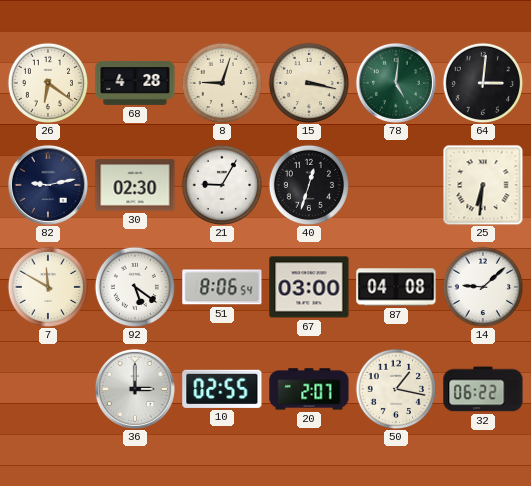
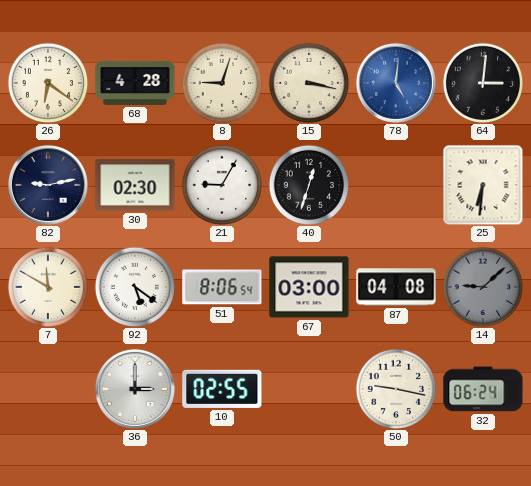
78 dial: green -> blue (396, 83)
14 dial: white -> grey (482, 286)
20: 2:07 -> none (309, 389)
50: 1:17 -> 9:17 (395, 388)
32: 06:22 -> 06:24 (483, 389)
